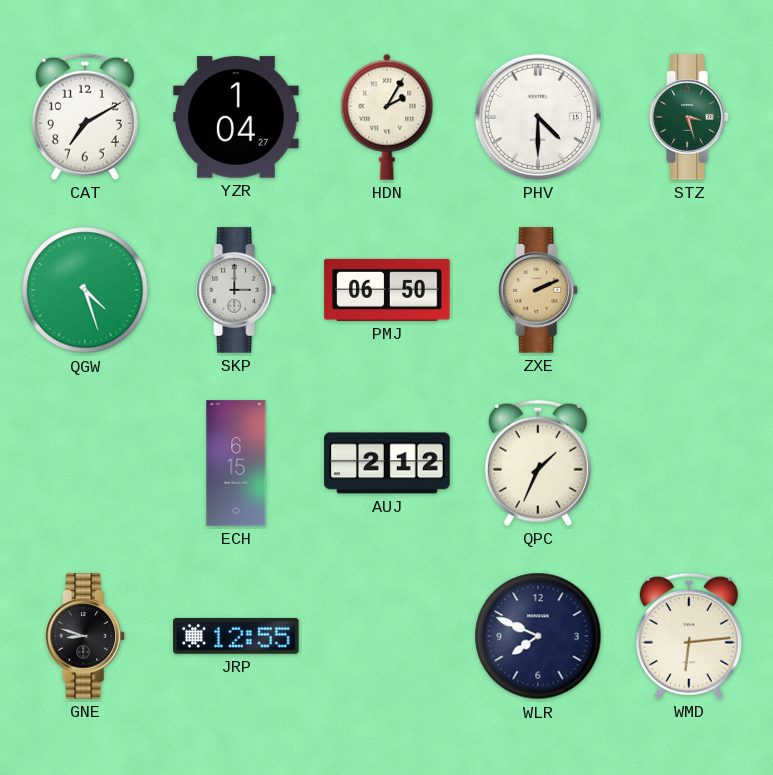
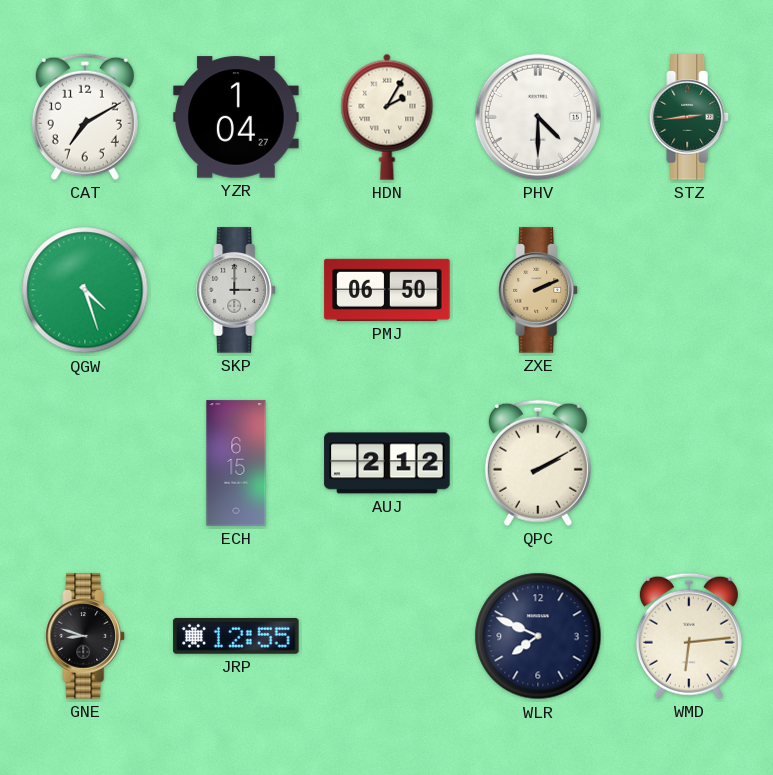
STZ: 3:27 -> 2:44 (689, 117)
QPC: 1:34 -> 2:10 (538, 463)
